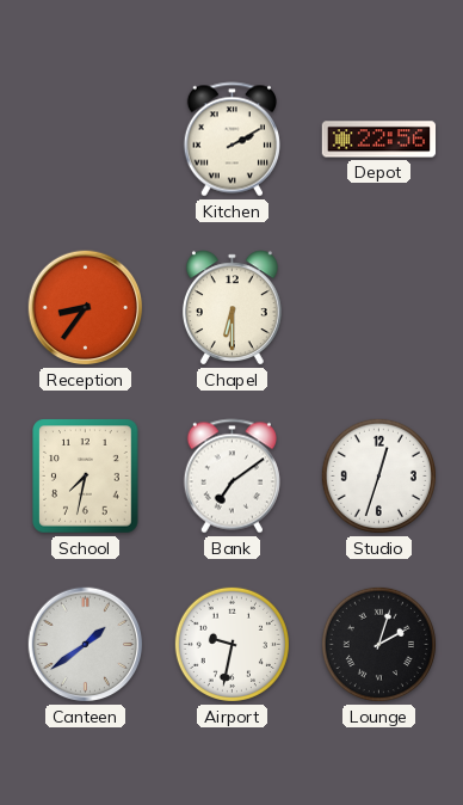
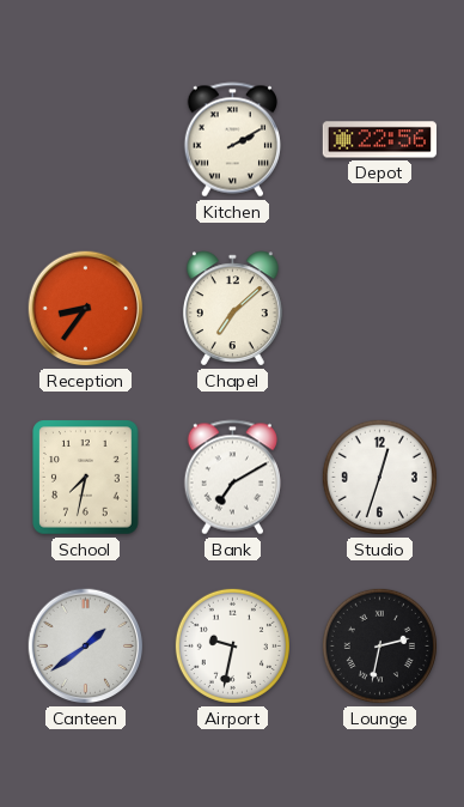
Chapel: 6:30 -> 7:08 (232, 309)
Bank: 7:09 -> 7:10 (232, 478)
Lounge: 2:03 -> 2:32 (379, 645)
